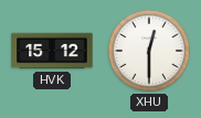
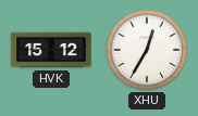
XHU: 12:30 -> 12:35 (147, 50)
